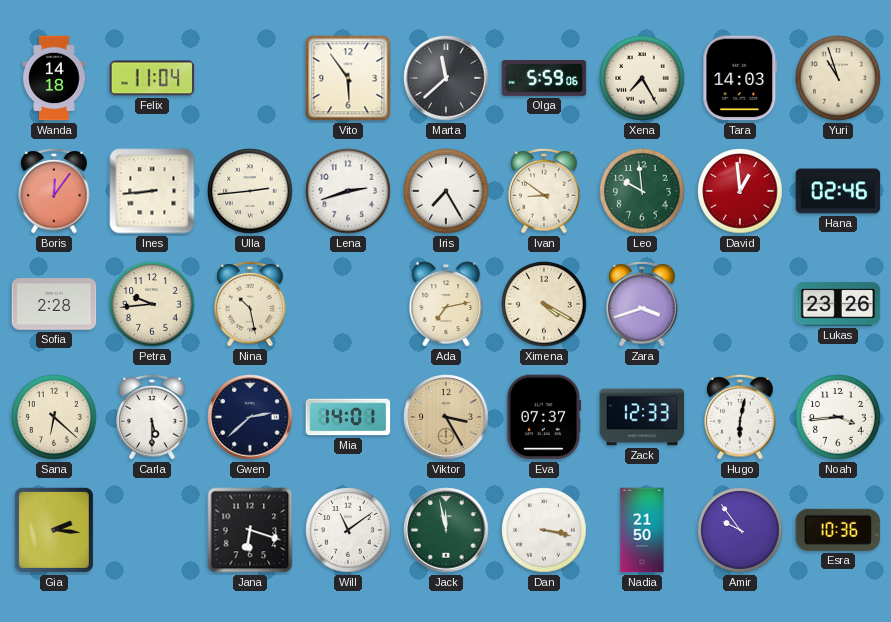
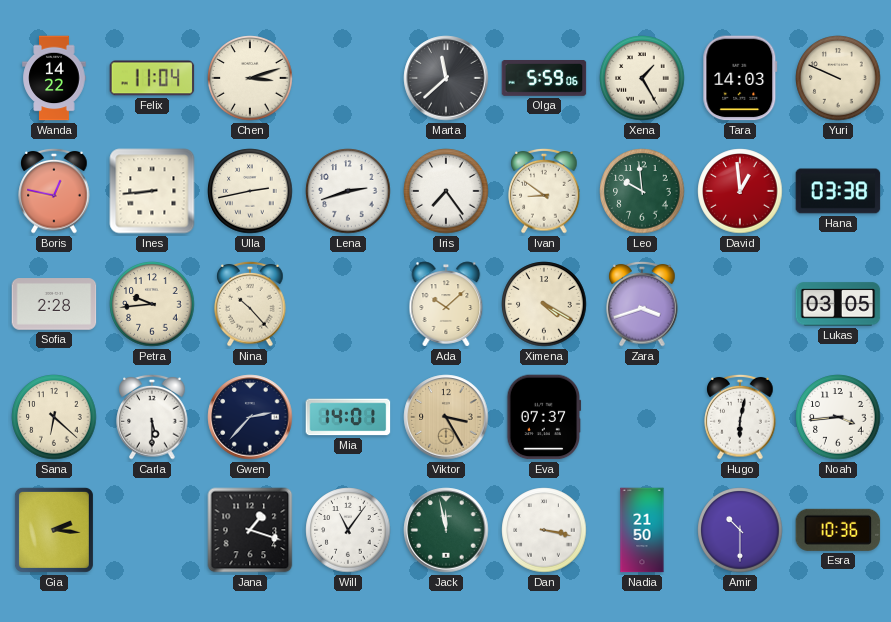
Wanda: 14:18 -> 14:22 (54, 78)
Chen: none -> 3:12 (250, 78)
Vito: 5:54 -> none (348, 78)
Xena: 7:25 -> 1:25 (642, 78)
Yuri: 10:57 -> 9:49 (838, 78)
Boris: 12:06 -> 12:47 (54, 191)
Ulla: 2:44 -> 2:43 (250, 191)
Iris: 7:25 -> 7:24 (446, 191)
Hana: 02:46 -> 03:38 (838, 191)
Nina: 10:28 -> 10:23 (250, 304)
Ada: 7:13 -> 10:08 (446, 304)
Lukas: 23:26 -> 03:05 (838, 304)
Gwen: 2:38 -> 2:37 (250, 417)
Zack: 12:33 -> none (642, 417)
Jana: 6:18 -> 1:18 (250, 530)
Will: 11:09 -> 11:06 (348, 530)
Amir: 9:54 -> 10:30 (740, 530)
